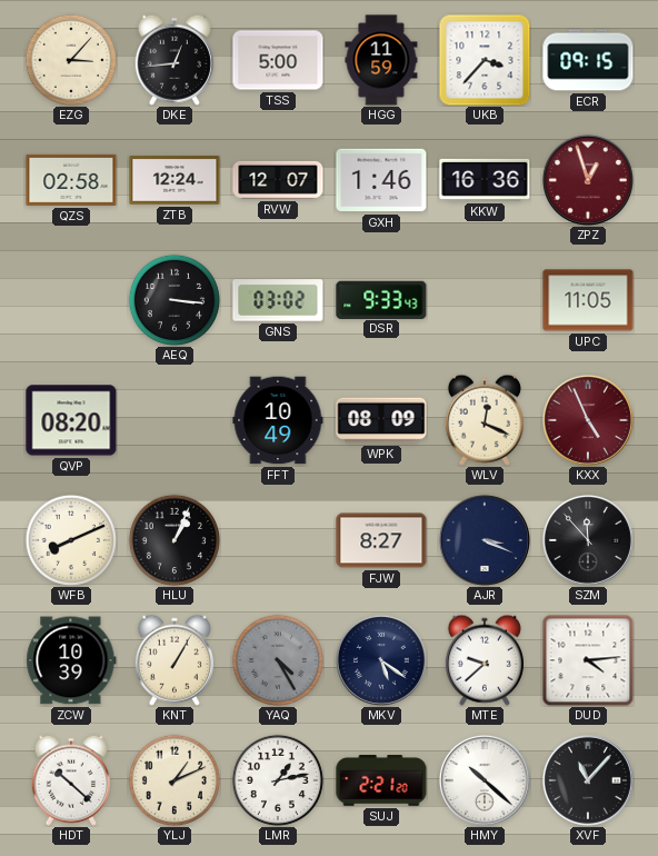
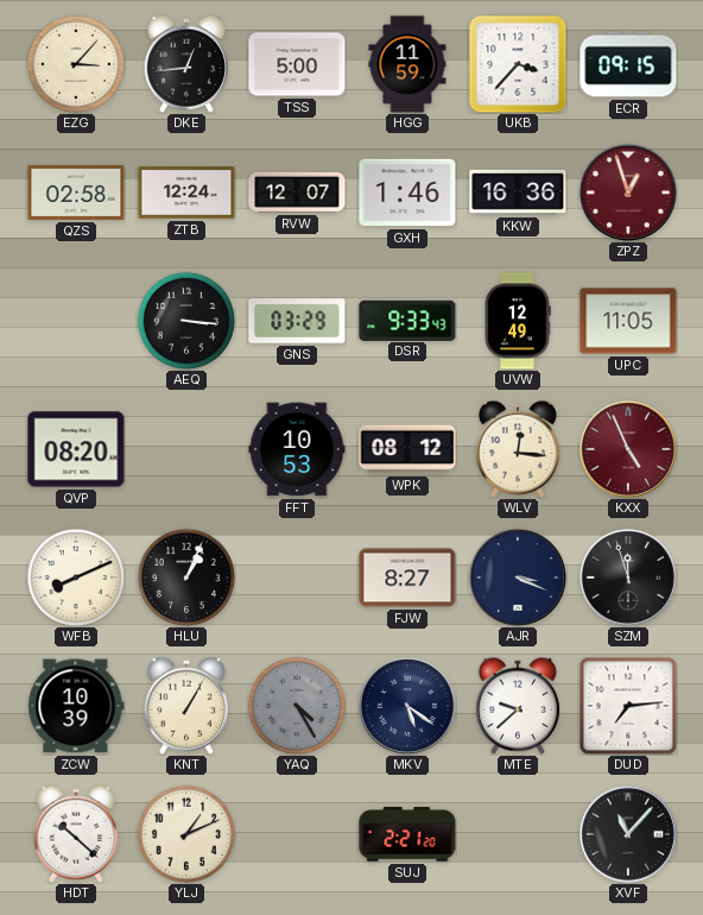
GNS: 03:02 -> 03:29 (297, 321)
UVW: none -> 12:49 (518, 321)
FFT: 10:49 -> 10:53 (297, 449)
WPK: 08:09 -> 08:12 (407, 449)
WLV: 12:19 -> 12:16 (518, 449)
SZM: 11:53 -> 11:57 (628, 578)
DUD: 4:14 -> 7:14 (628, 706)
LMR: 1:13 -> none (278, 780)
HMY: 10:22 -> none (485, 780)
